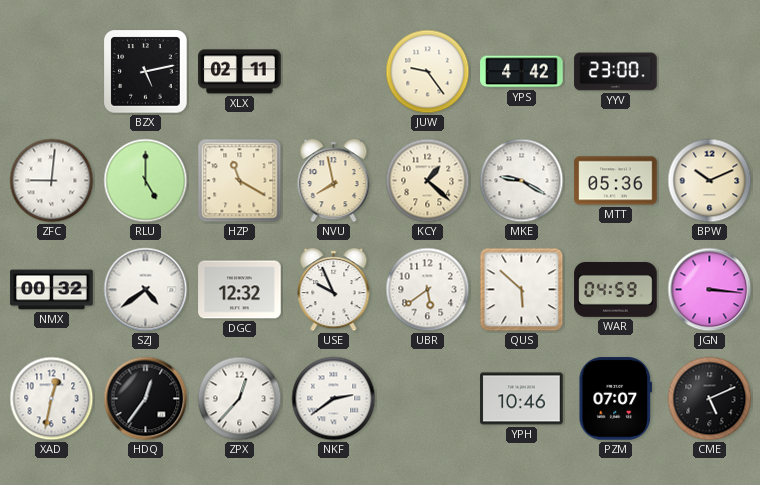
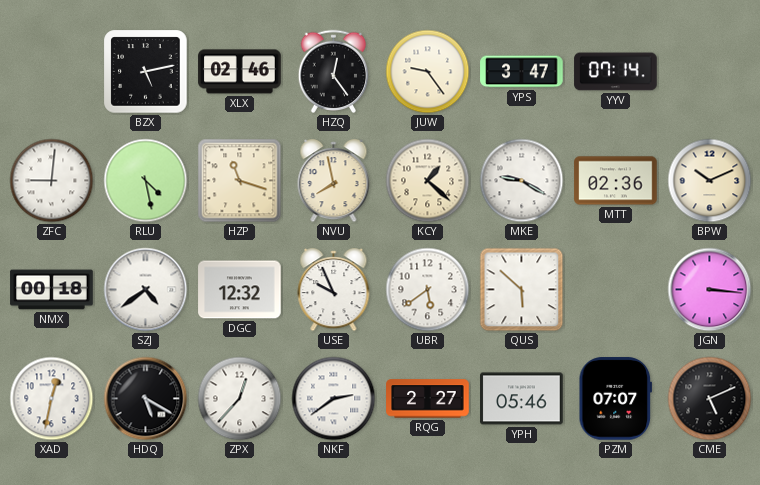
XLX: 02:11 -> 02:46 (240, 72)
HZQ: none -> 12:24 (333, 71)
YPS: 4:42 -> 3:47 (522, 72)
YYV: 23:00 -> 07:14 (616, 72)
RLU: 5:00 -> 4:28 (146, 181)
HZP: 11:20 -> 11:18 (240, 181)
MTT: 05:36 -> 02:36 (616, 181)
NMX: 00:32 -> 00:18 (52, 290)
WAR: 04:59 -> none (616, 290)
HDQ: 12:36 -> 5:20 (146, 399)
RQG: none -> 2:27 (428, 399)
YPH: 10:46 -> 05:46 (522, 399)
